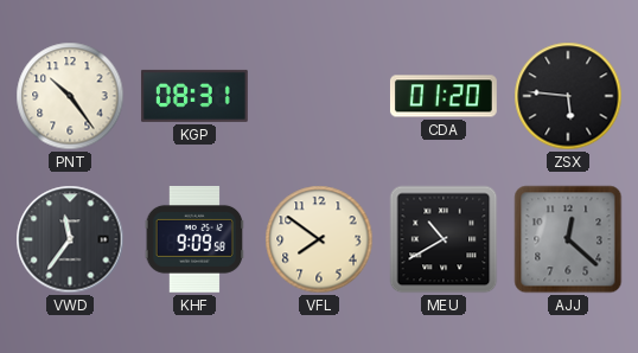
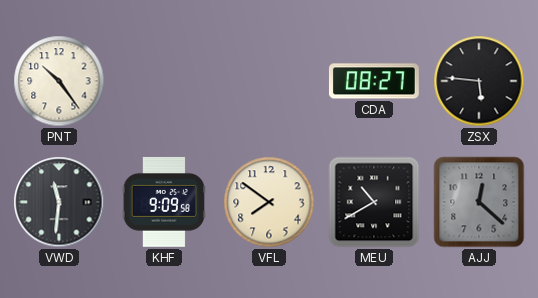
KGP: 08:31 -> none (194, 96)
CDA: 01:20 -> 08:27 (374, 81)
VWD: 11:36 -> 11:31 (59, 202)
